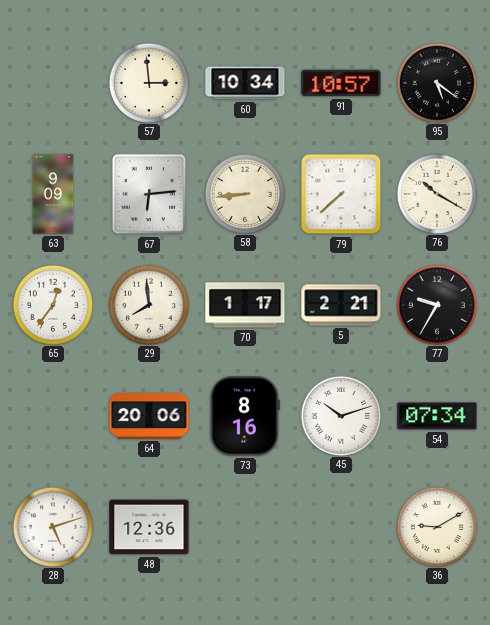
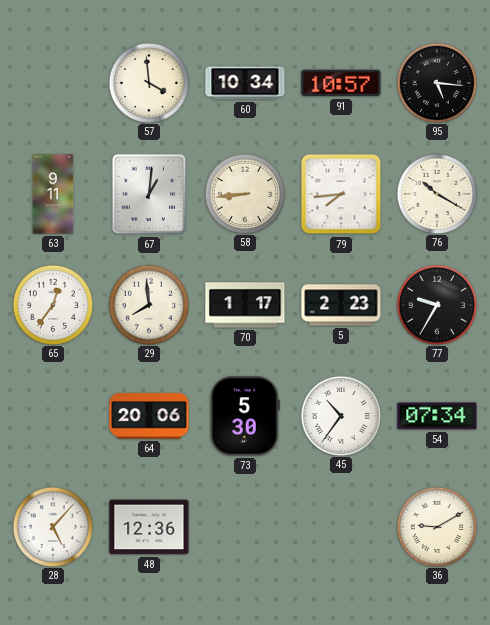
57: 2:59 -> 3:59 (148, 82)
95: 5:21 -> 5:16 (436, 82)
63: 9:09 -> 9:11 (53, 194)
67: 6:14 -> 1:01 (149, 194)
79: 7:38 -> 7:44 (341, 194)
5: 2:21 -> 2:23 (341, 305)
73: 8:16 -> 5:30 (245, 416)
45: 10:12 -> 10:36 (340, 415)
28: 5:12 -> 5:07 (52, 526)
